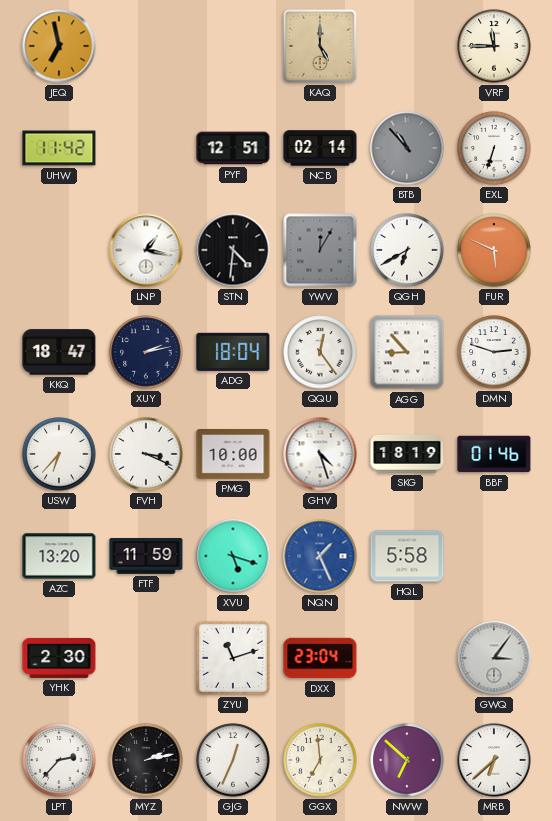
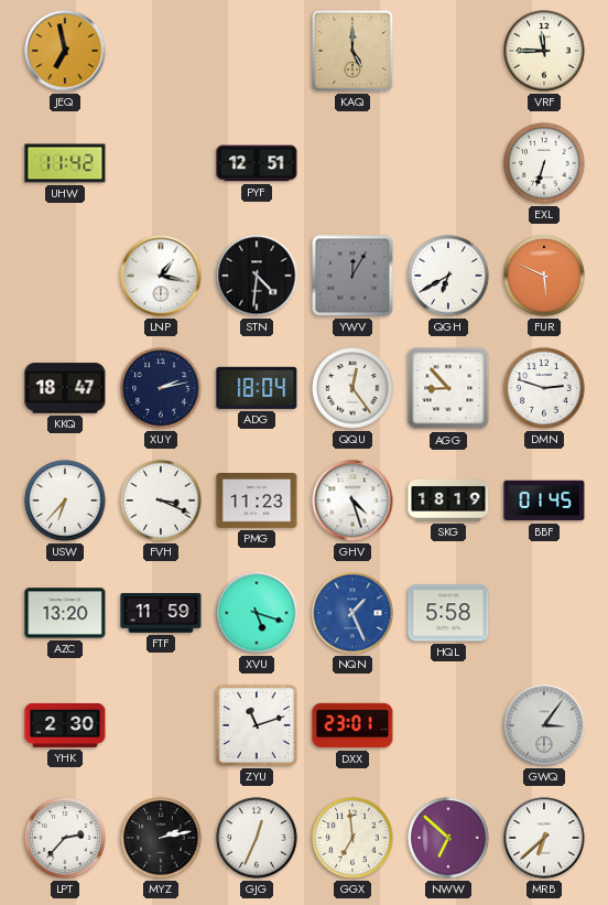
NCB: 02:14 -> none (320, 148)
BTB: 10:53 -> none (407, 148)
PMG: 10:00 -> 11:23 (257, 502)
BBF: 01:46 -> 01:45 (544, 500)
DXX: 23:04 -> 23:01 (352, 725)
